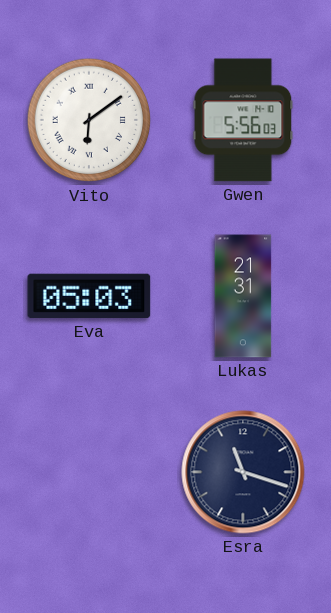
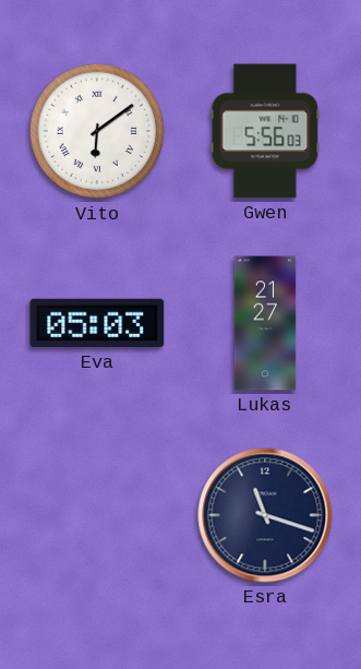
Lukas: 21:31 -> 21:27 (265, 323)
